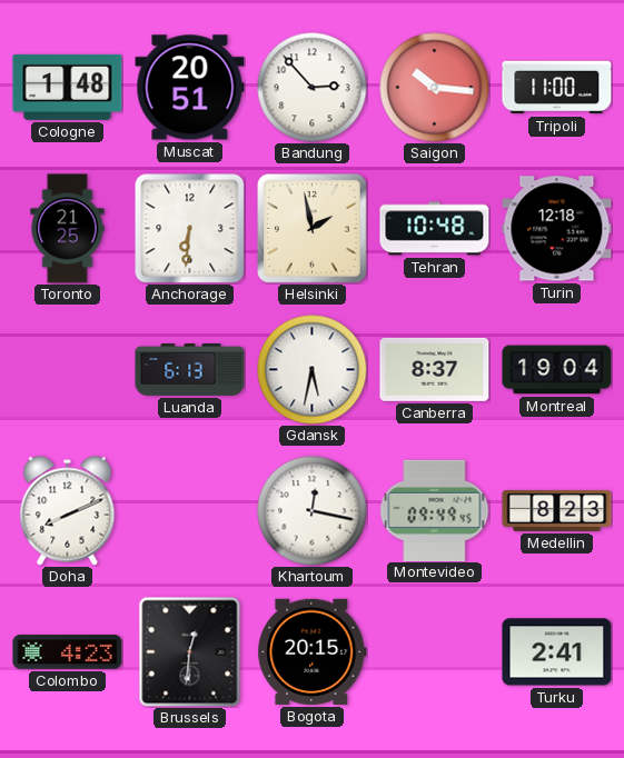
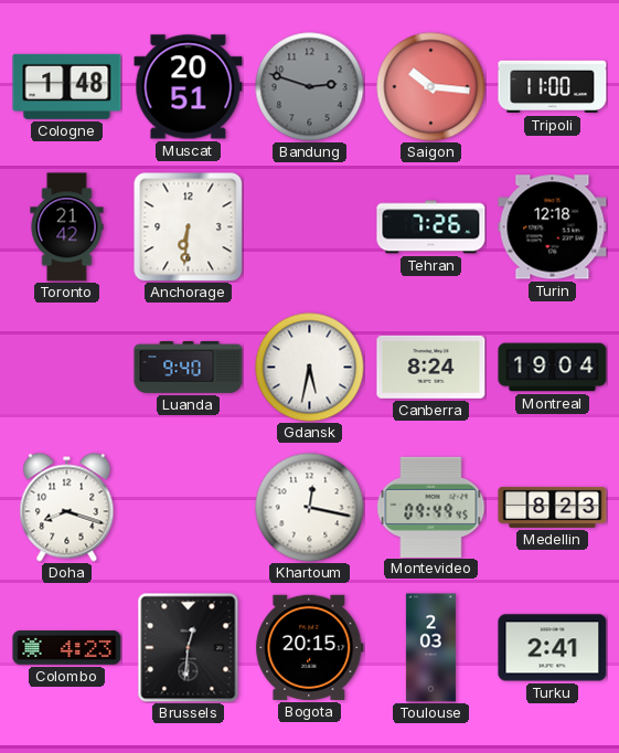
Bandung: 2:53 -> 2:48 (310, 87)
Bandung dial: white -> grey (310, 87)
Toronto: 21:25 -> 21:42 (67, 227)
Helsinki: 1:58 -> none (313, 229)
Tehran: 10:48 -> 7:26 (431, 227)
Luanda: 6:13 -> 9:40 (189, 368)
Canberra: 8:37 -> 8:24 (431, 367)
Doha: 8:11 -> 8:18 (67, 508)
Toulouse: none -> 2:03 (430, 648)
